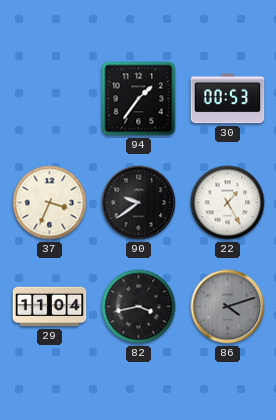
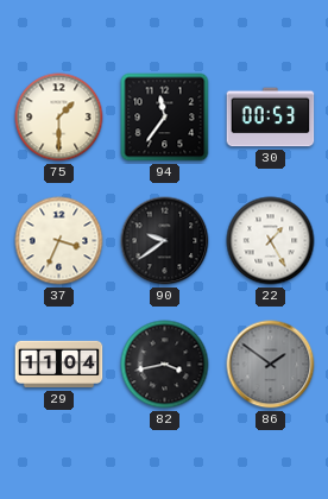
75: none -> 1:30 (59, 118)
94: 1:36 -> 11:36 (165, 118)
86: 4:12 -> 1:51 (271, 365)
